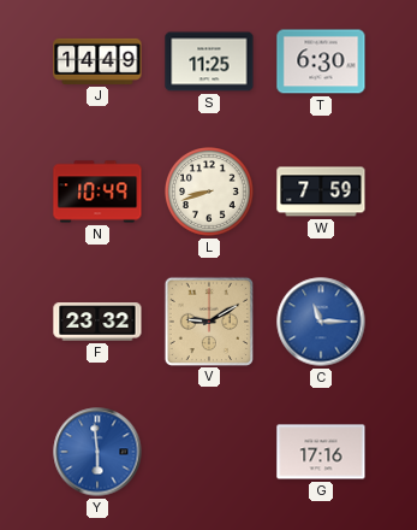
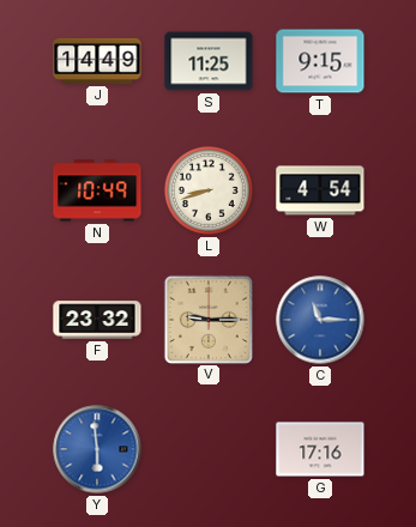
T: 6:30 -> 9:15 (320, 61)
W: 7:59 -> 4:54 (320, 190)
V: 9:10 -> 9:15 (207, 319)
